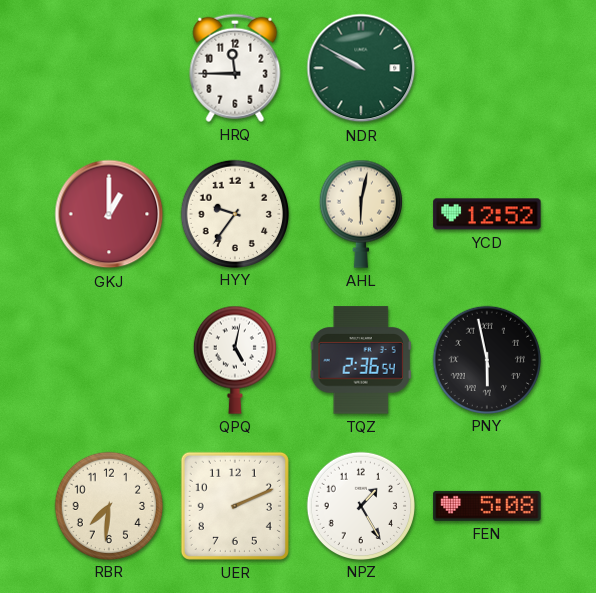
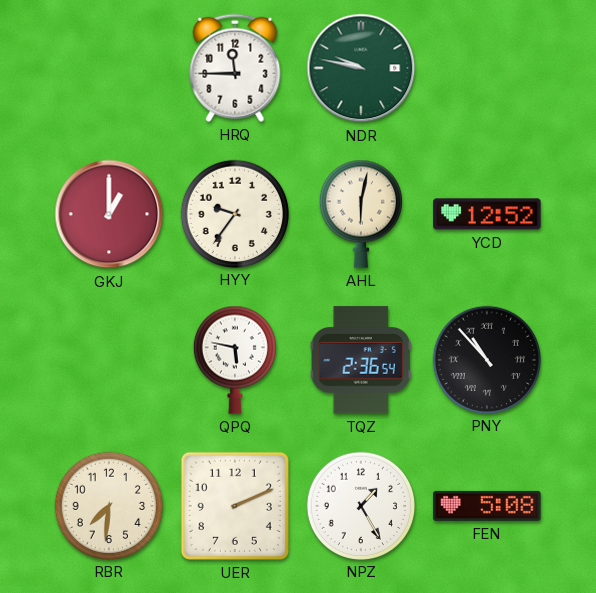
NDR: 9:50 -> 9:47 (361, 68)
QPQ: 5:02 -> 5:47 (235, 360)
PNY: 5:58 -> 10:53 (486, 359)
